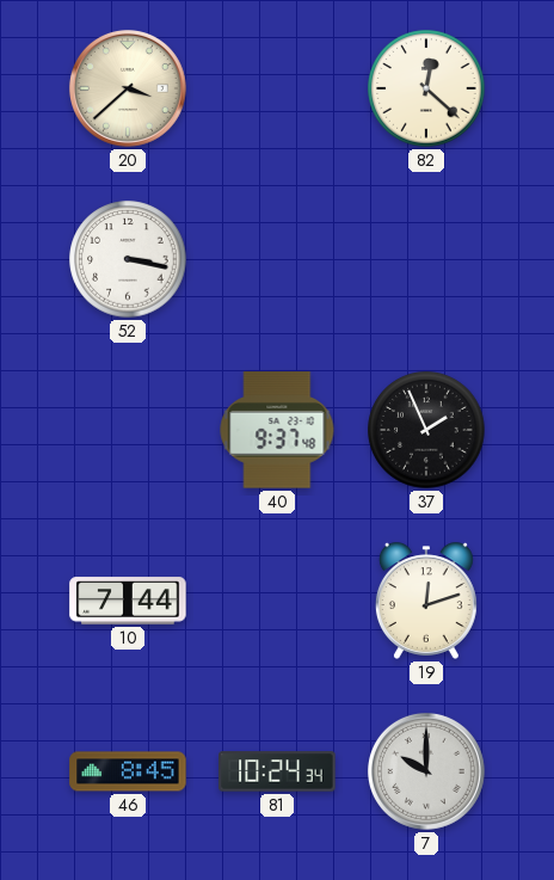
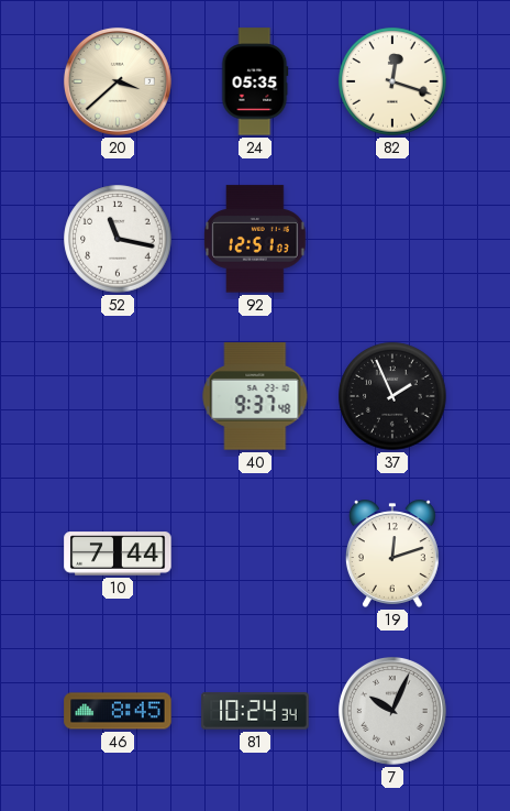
24: none -> 05:35 (255, 81)
82: 12:22 -> 12:18 (392, 81)
52: 3:17 -> 11:17 (118, 239)
92: none -> 12:51 (255, 239)
7: 10:00 -> 10:04 (392, 711)
